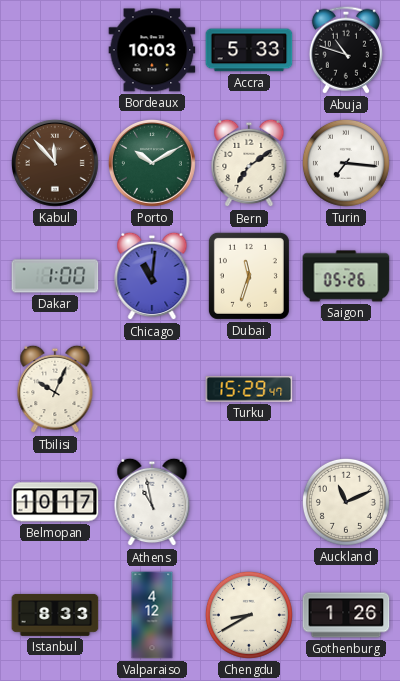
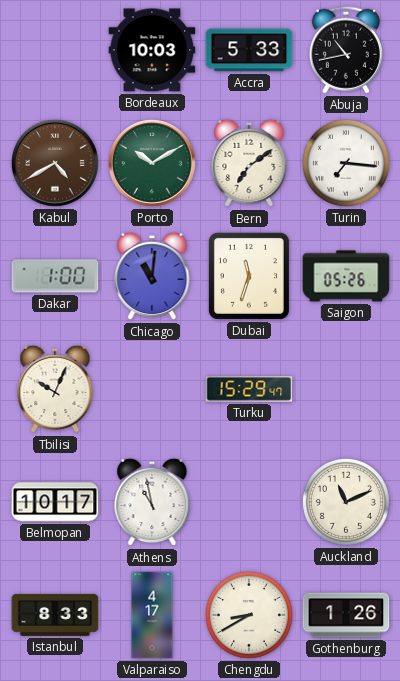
Abuja: 10:48 -> 10:43 (346, 50)
Kabul: 11:53 -> 4:40 (55, 163)
Valparaiso: 4:12 -> 4:17 (152, 615)
